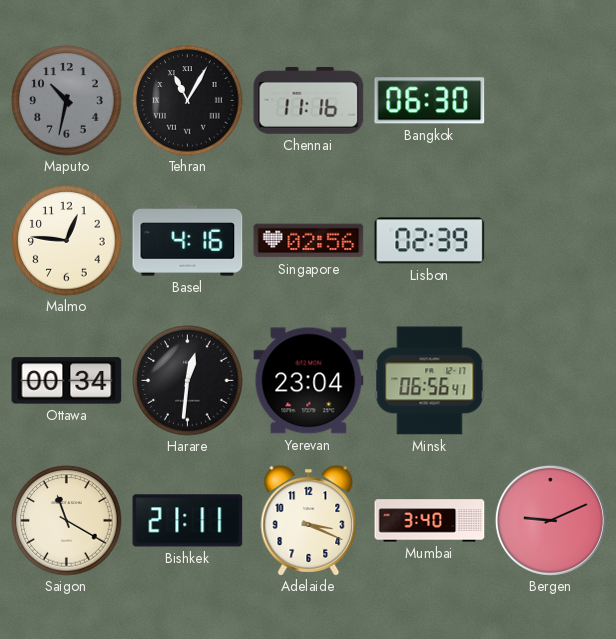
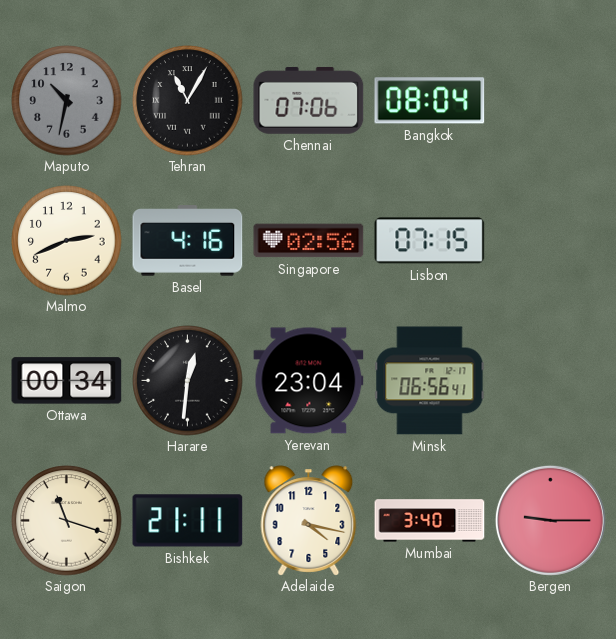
Chennai: 11:16 -> 07:06 (309, 100)
Bangkok: 06:30 -> 08:04 (430, 101)
Malmo: 12:46 -> 2:41 (67, 241)
Lisbon: 02:39 -> 07:15 (430, 241)
Saigon: 11:20 -> 11:18 (67, 521)
Adelaide: 3:19 -> 4:17 (309, 521)
Bergen: 9:11 -> 9:15 (550, 520)
